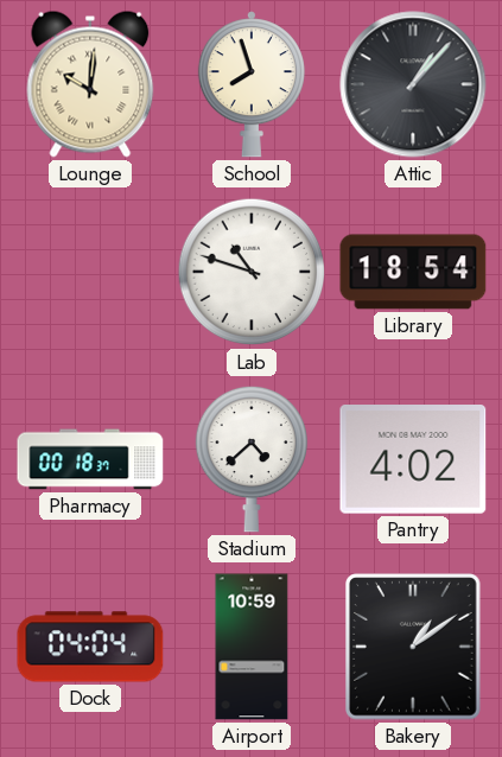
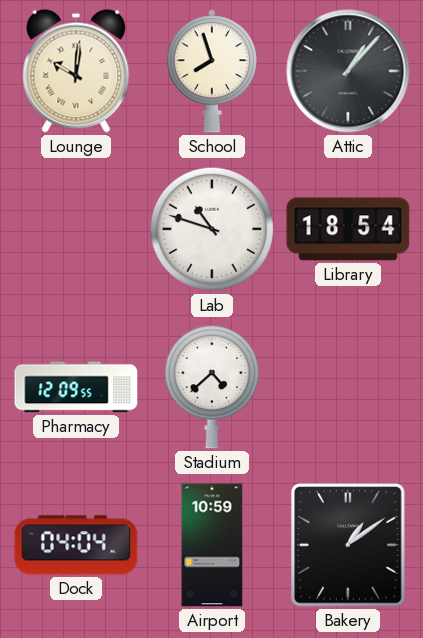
Pharmacy: 00:18 -> 12:09 (76, 387)
Pantry: 4:02 -> none (413, 460)
